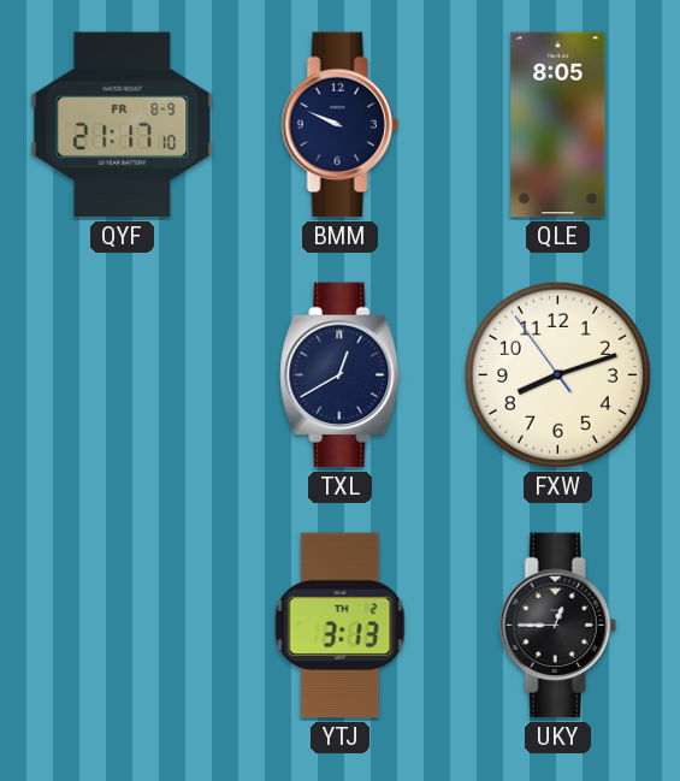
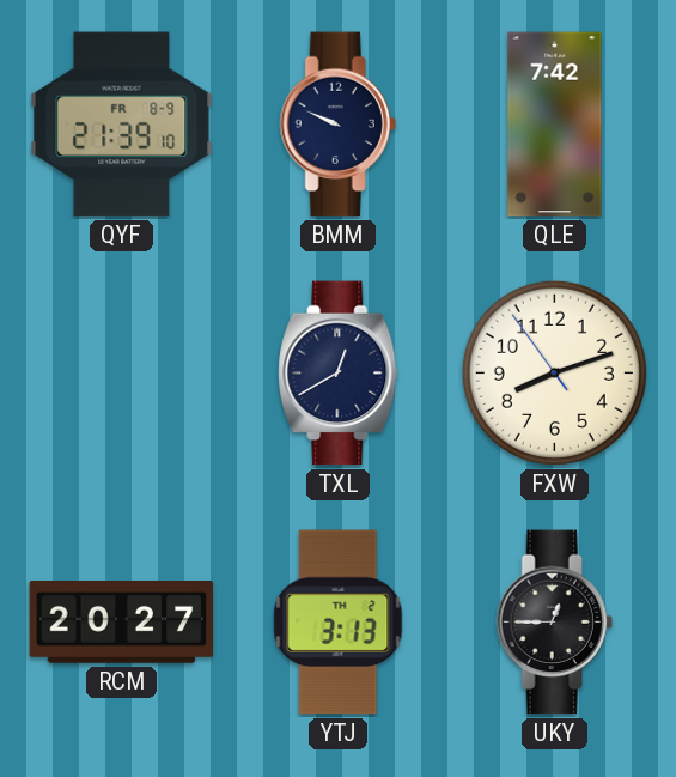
QYF: 21:17 -> 21:39 (122, 125)
QLE: 8:05 -> 7:42 (555, 125)
RCM: none -> 20:27 (122, 623)
